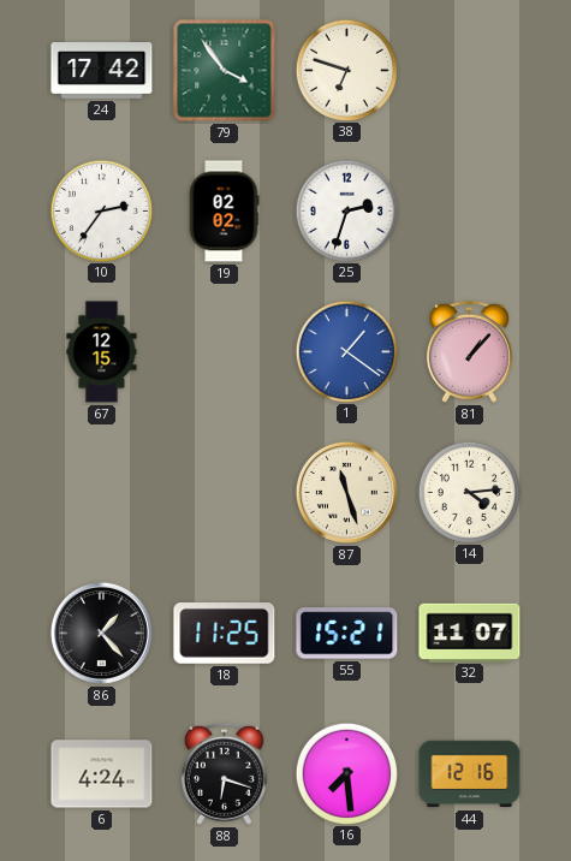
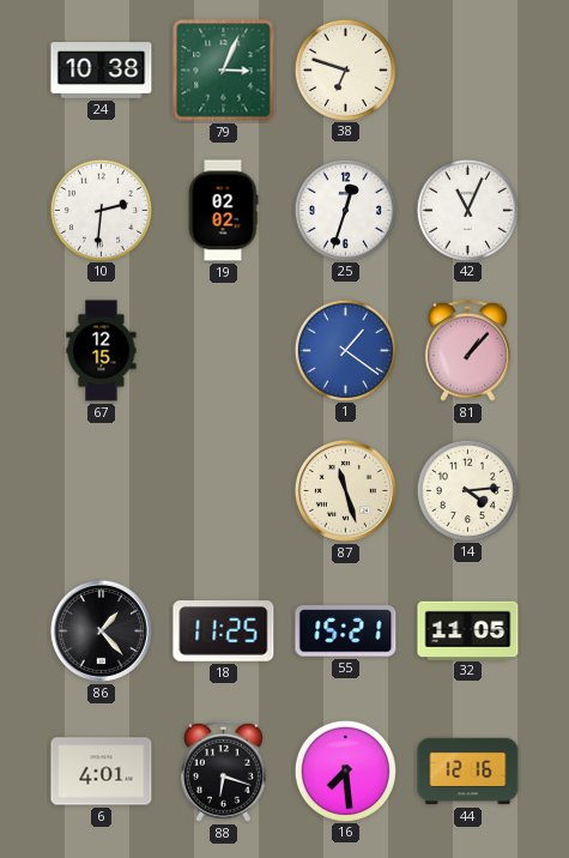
24: 17:42 -> 10:38 (102, 71)
79: 3:54 -> 3:04 (224, 71)
10: 2:36 -> 2:31 (101, 210)
25: 2:33 -> 12:33 (345, 210)
42: none -> 11:04 (467, 210)
32: 11:07 -> 11:05 (468, 630)
6: 4:24 -> 4:01 (102, 772)
